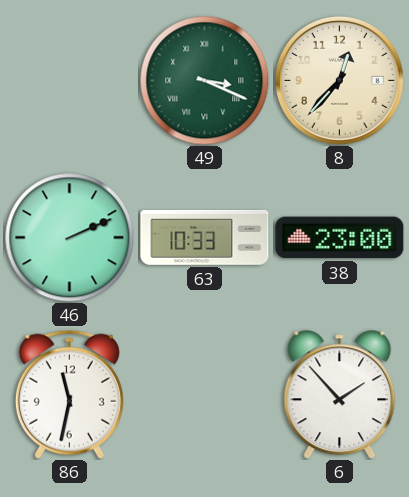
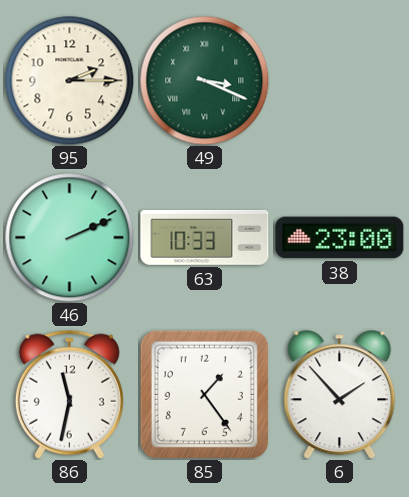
95: none -> 2:15 (69, 80)
8: 12:37 -> none (339, 80)
85: none -> 1:24 (204, 394)
